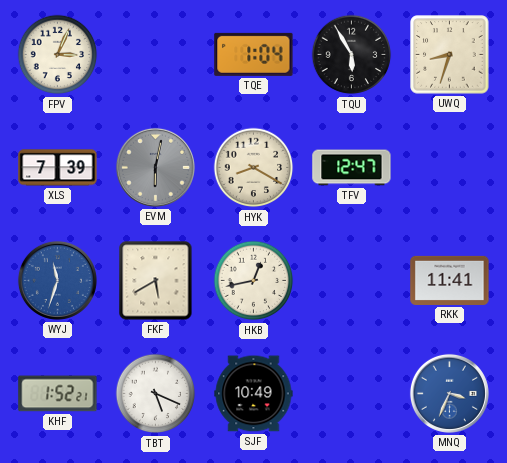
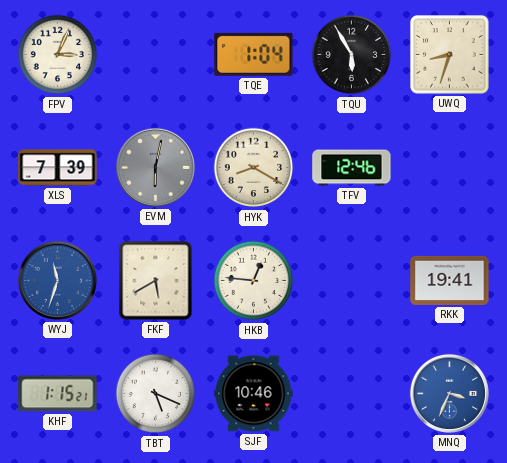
TFV: 12:47 -> 12:46 (352, 168)
HKB: 12:43 -> 12:46 (254, 281)
RKK: 11:41 -> 19:41 (450, 280)
KHF: 1:52 -> 1:15 (58, 394)
SJF: 10:49 -> 10:46 (254, 394)
